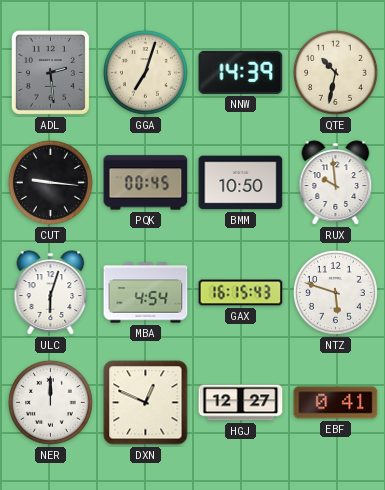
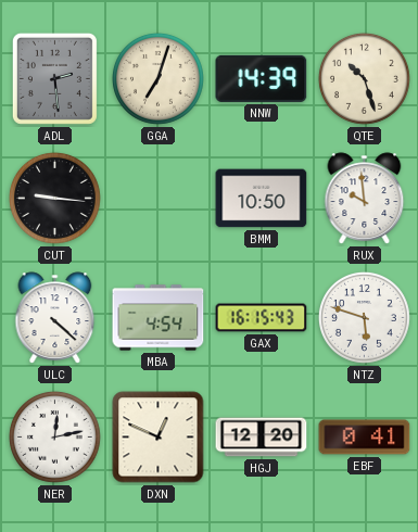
QTE: 10:32 -> 10:27 (364, 78)
PQK: 00:45 -> none (146, 183)
ULC: 6:03 -> 4:22 (55, 318)
NER: 12:00 -> 12:13 (54, 436)
HGJ: 12:27 -> 12:20 (262, 438)
